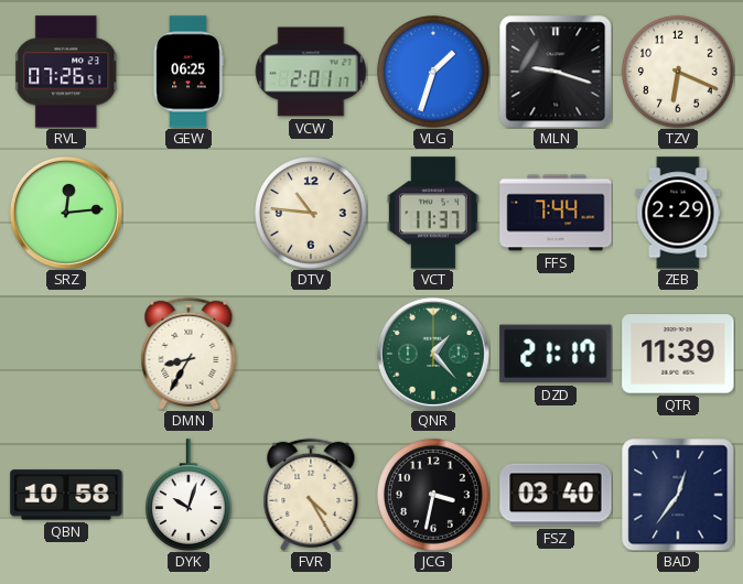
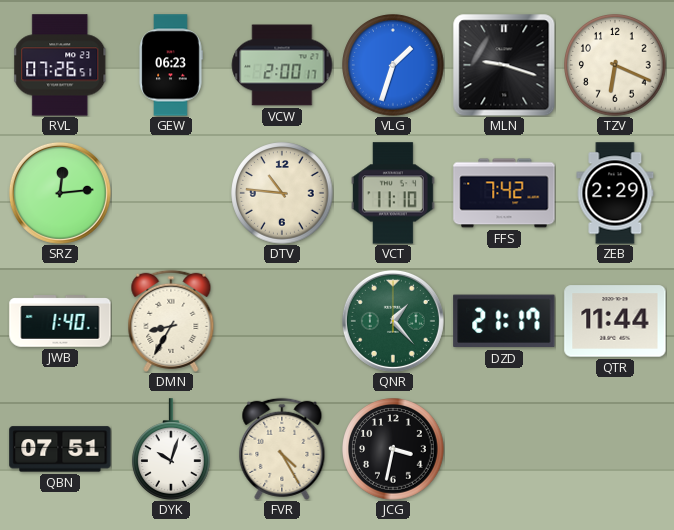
GEW: 06:25 -> 06:23 (171, 65)
VCW: 2:01 -> 2:00 (282, 65)
VCT: 11:37 -> 11:10 (393, 193)
FFS: 7:44 -> 7:42 (504, 193)
JWB: none -> 1:40 (60, 321)
QTR: 11:39 -> 11:44 (615, 321)
QBN: 10:58 -> 07:51 (60, 449)
FSZ: 03:40 -> none (556, 495)
BAD: 12:36 -> none (678, 495)
